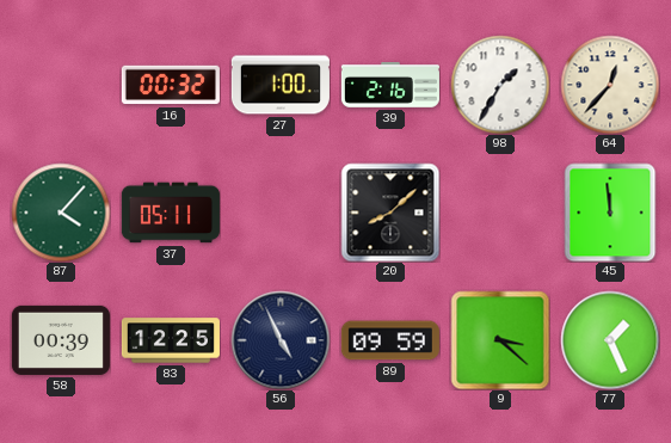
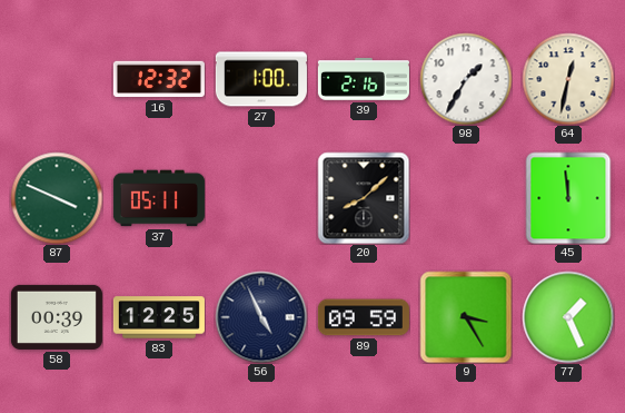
16: 00:32 -> 12:32 (159, 79)
64: 12:37 -> 12:32 (568, 79)
87: 4:07 -> 3:49 (57, 198)
9: 3:22 -> 3:25 (466, 317)
